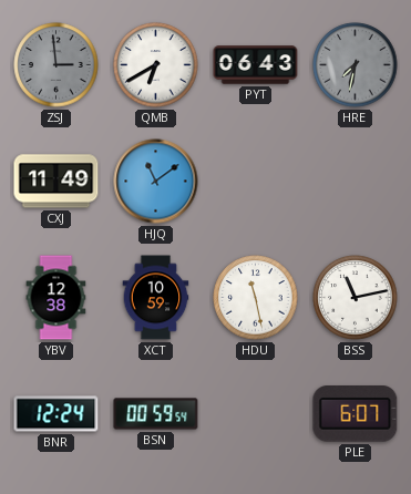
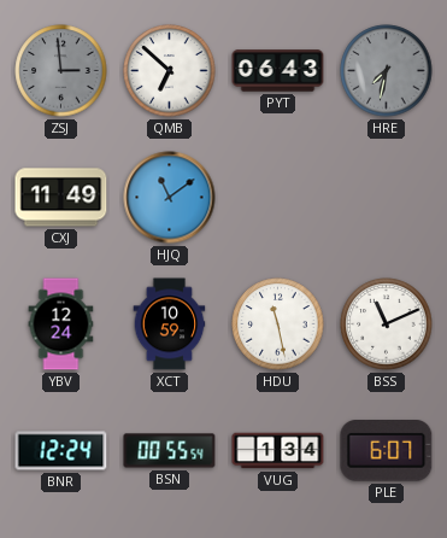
QMB: 6:40 -> 6:52 (170, 71)
YBV: 12:38 -> 12:24 (61, 324)
BSS: 11:13 -> 11:11 (387, 324)
BSN: 00:59 -> 00:55 (170, 451)
VUG: none -> 1:34 (278, 451)
